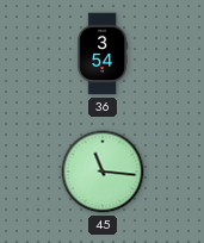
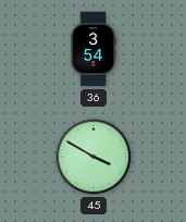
45: 11:16 -> 3:50 (94, 157)
